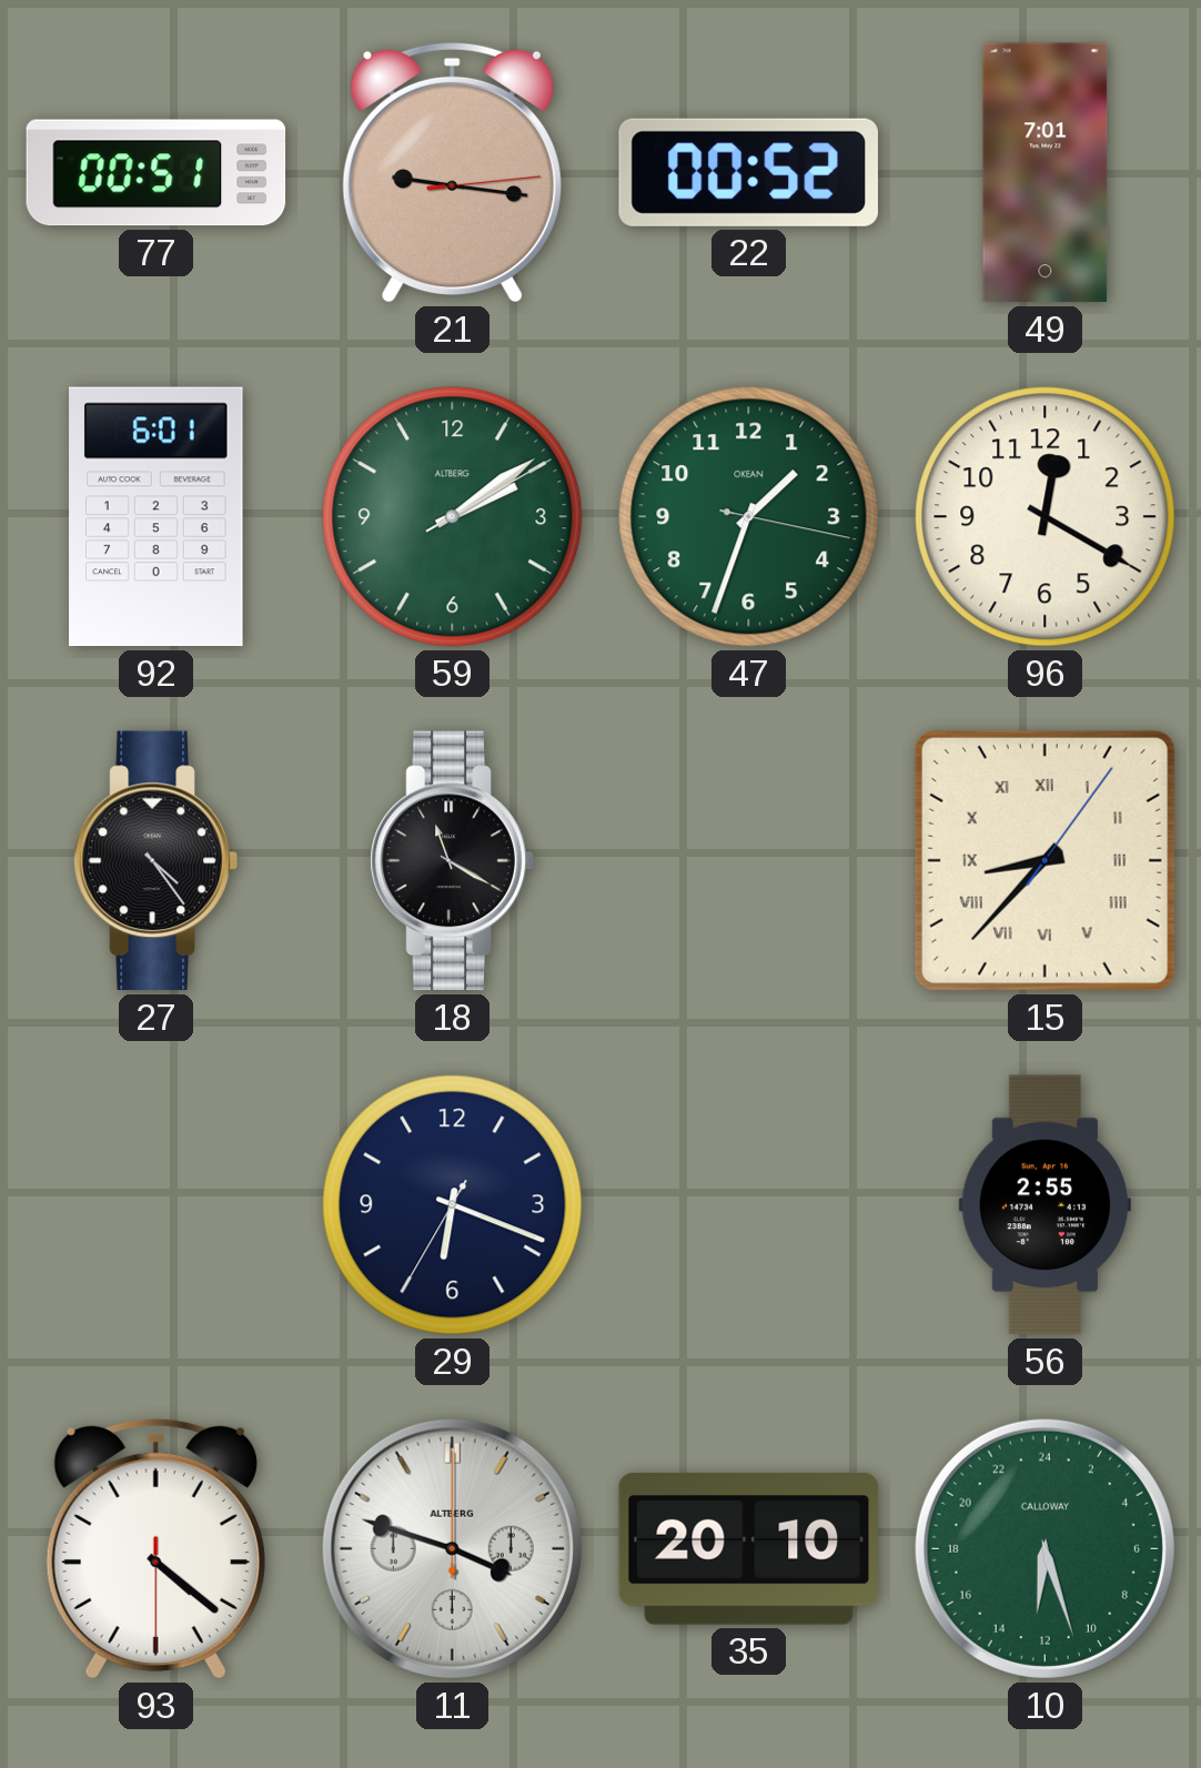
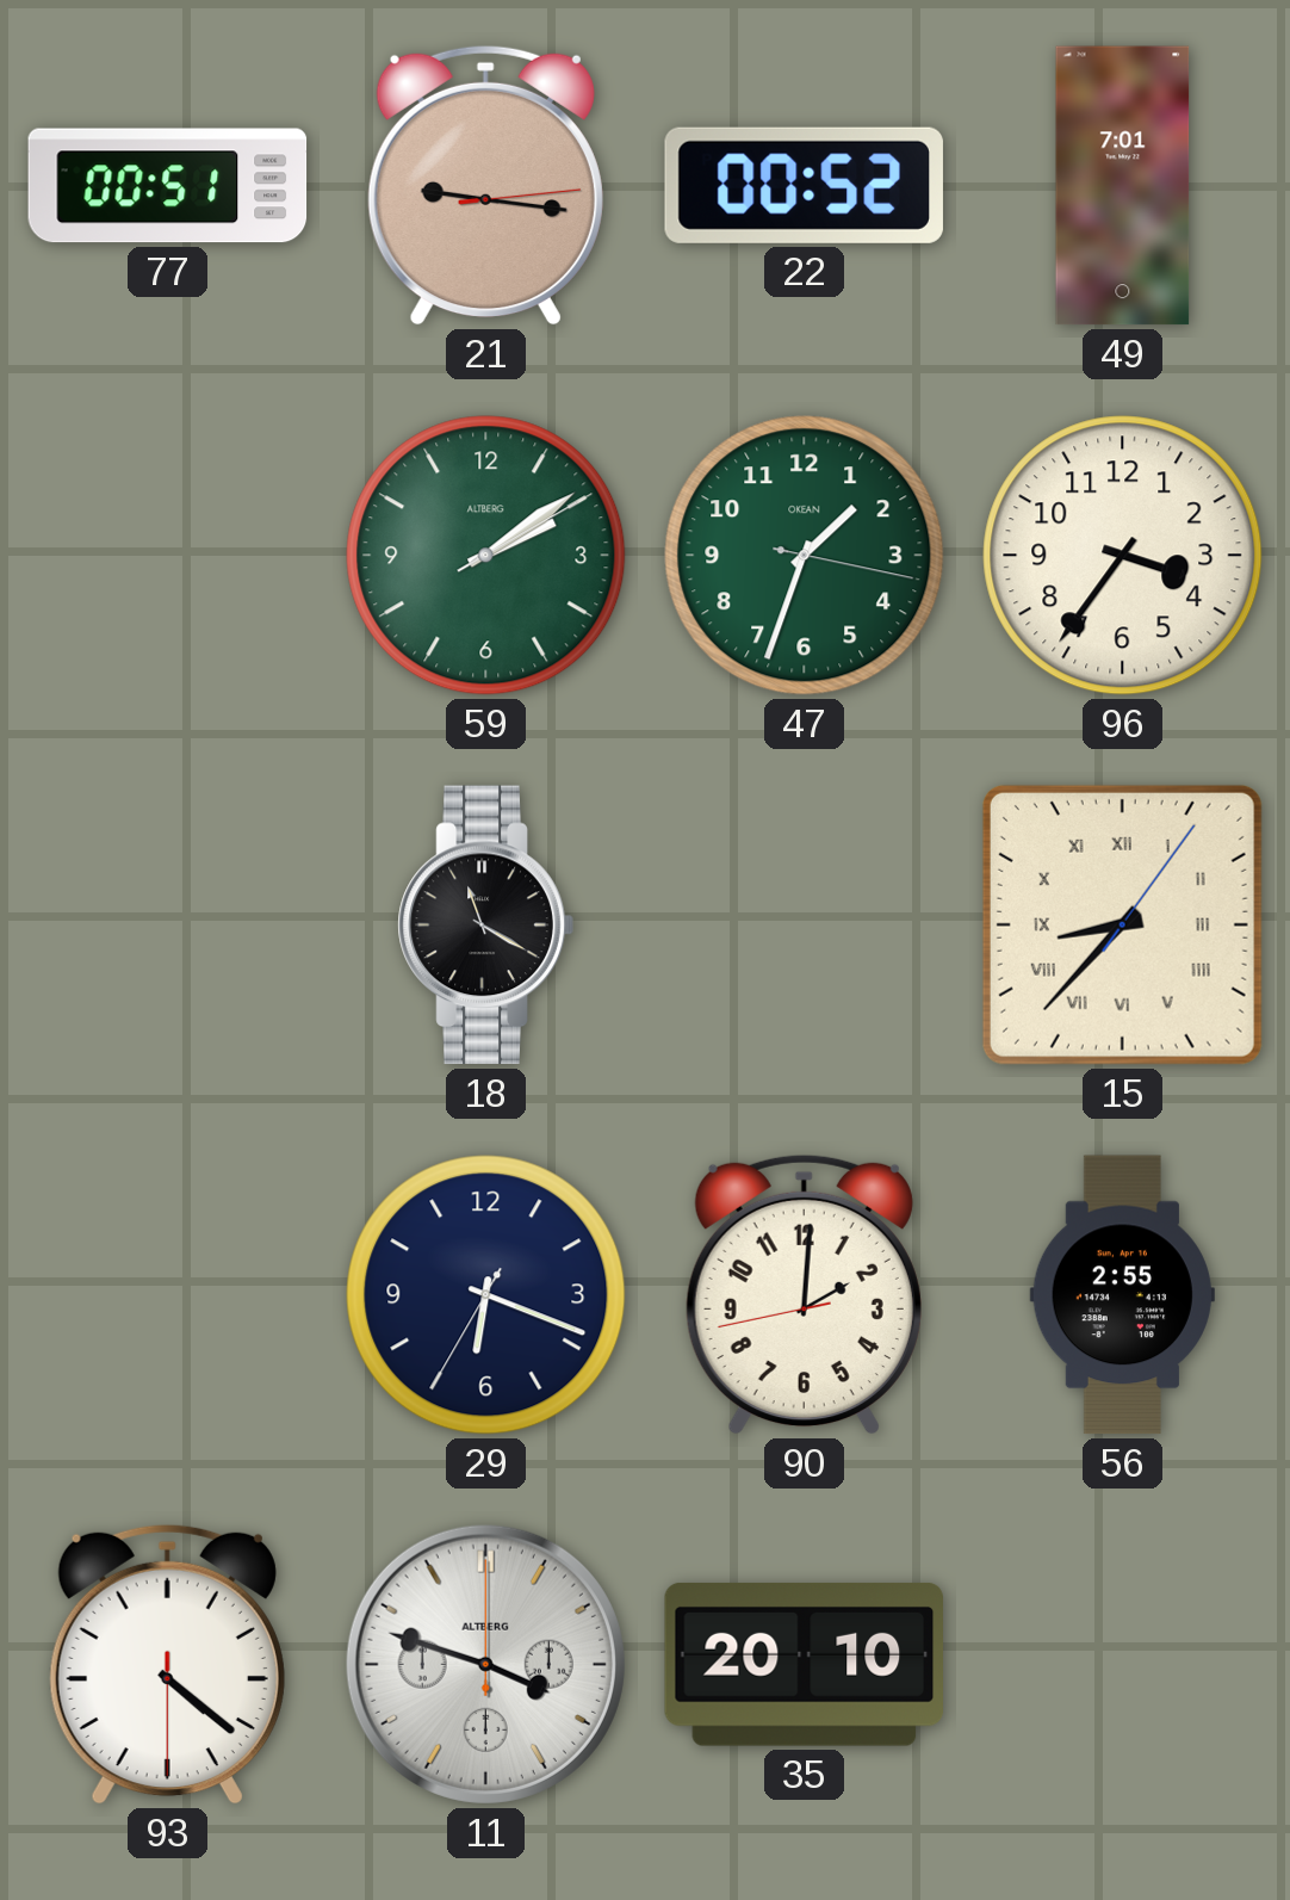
92: 6:01 -> none (157, 517)
96: 12:20 -> 3:36 (1123, 556)
27: 4:24 -> none (155, 861)
90: none -> 2:00 (804, 1294)
10: 12:27 -> none (1044, 1548)
